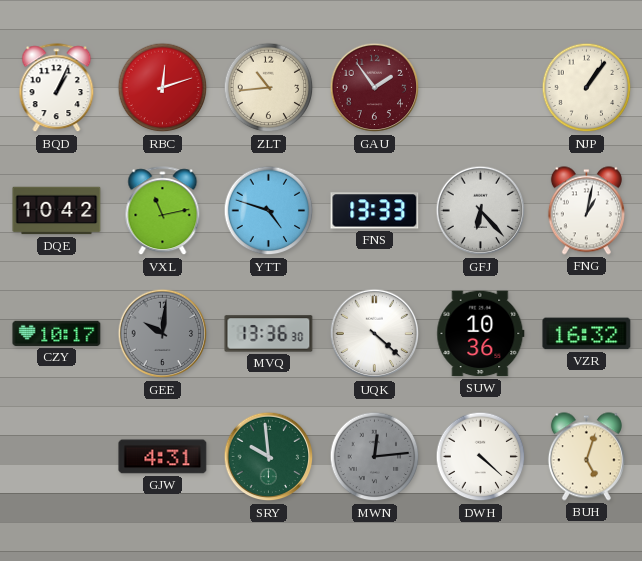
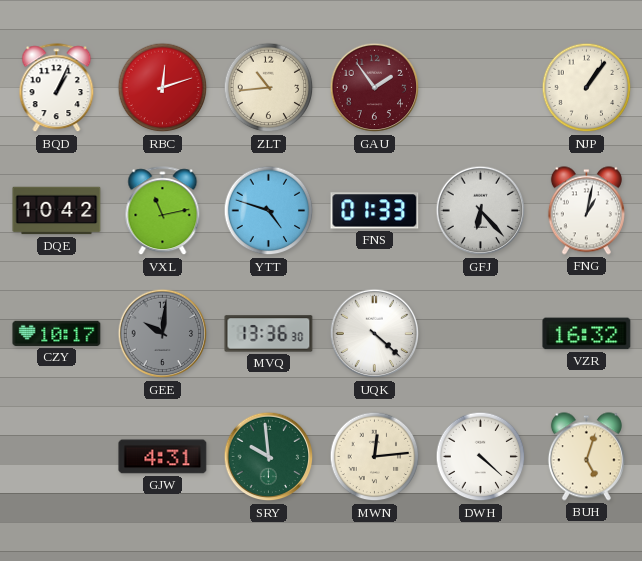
FNS: 13:33 -> 01:33 (375, 211)
SUW: 10:36 -> none (481, 334)
MWN dial: grey -> cream (375, 457)
